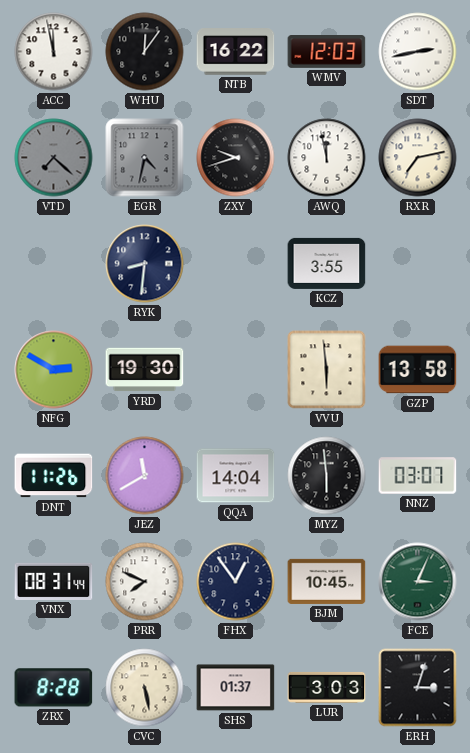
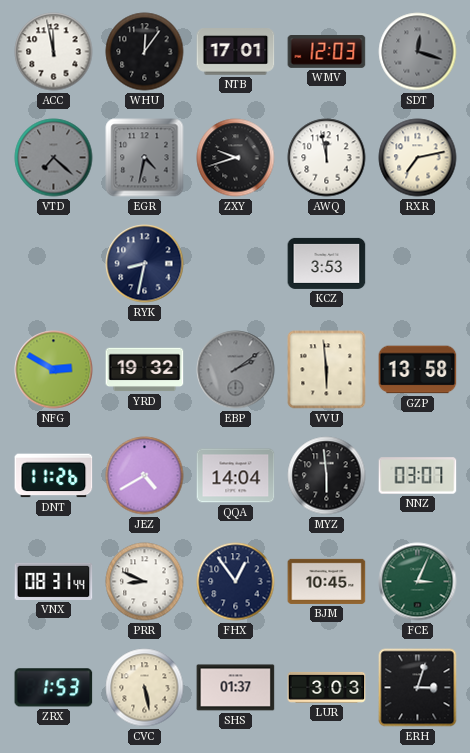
NTB: 16:22 -> 17:01 (236, 52)
SDT: 2:43 -> 12:18 (418, 52)
SDT dial: white -> grey (418, 52)
RYK: 8:31 -> 8:32 (145, 264)
KCZ: 3:55 -> 3:53 (327, 263)
YRD: 19:30 -> 19:32 (145, 370)
EBP: none -> 2:09 (236, 370)
JEZ: 11:40 -> 4:40 (145, 476)
PRR: 7:49 -> 8:49 (145, 582)
ZRX: 8:28 -> 1:53 (54, 688)
